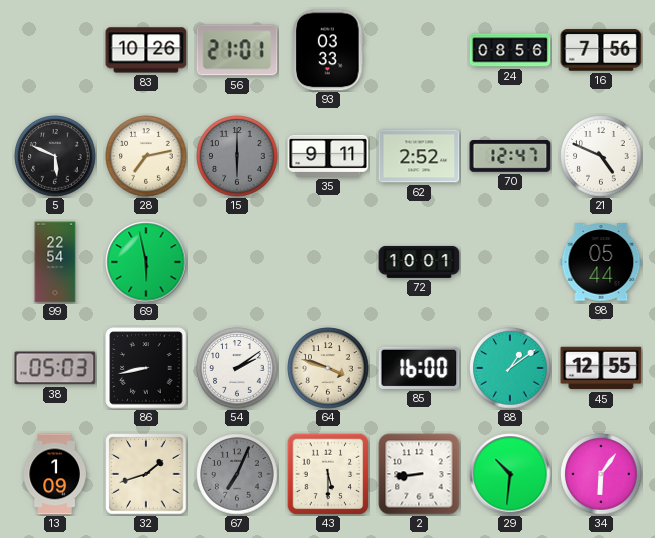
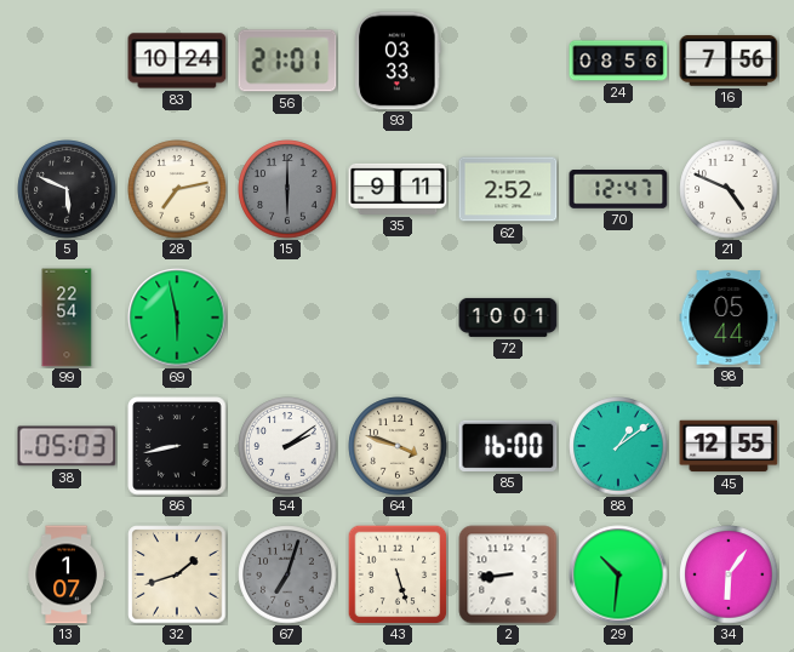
83: 10:26 -> 10:24 (177, 61)
13: 1:09 -> 1:07 (67, 574)
67: 7:04 -> 7:03 (287, 574)
43: 5:30 -> 5:27 (398, 574)
